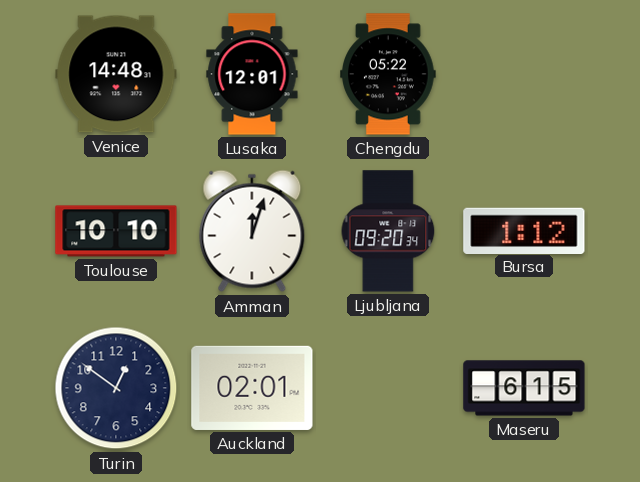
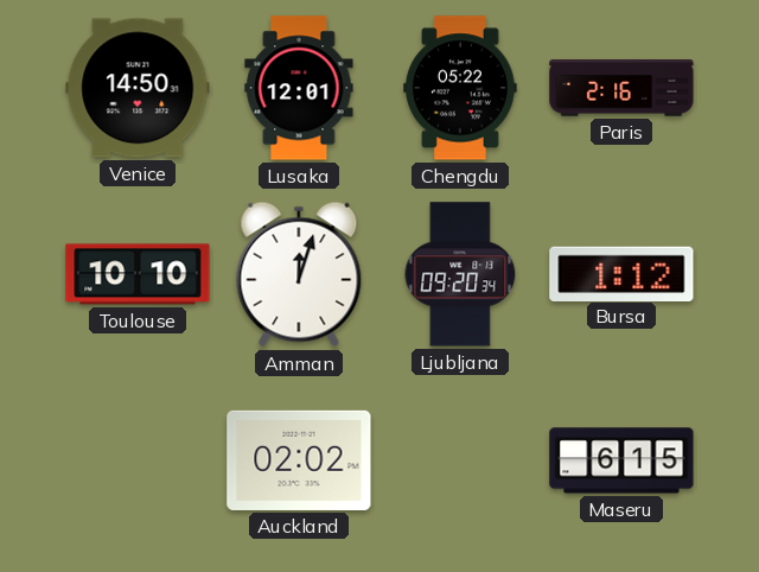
Venice: 14:48 -> 14:50 (138, 88)
Paris: none -> 2:16 (621, 88)
Turin: 12:51 -> none (116, 388)
Auckland: 02:01 -> 02:02 (299, 460)
